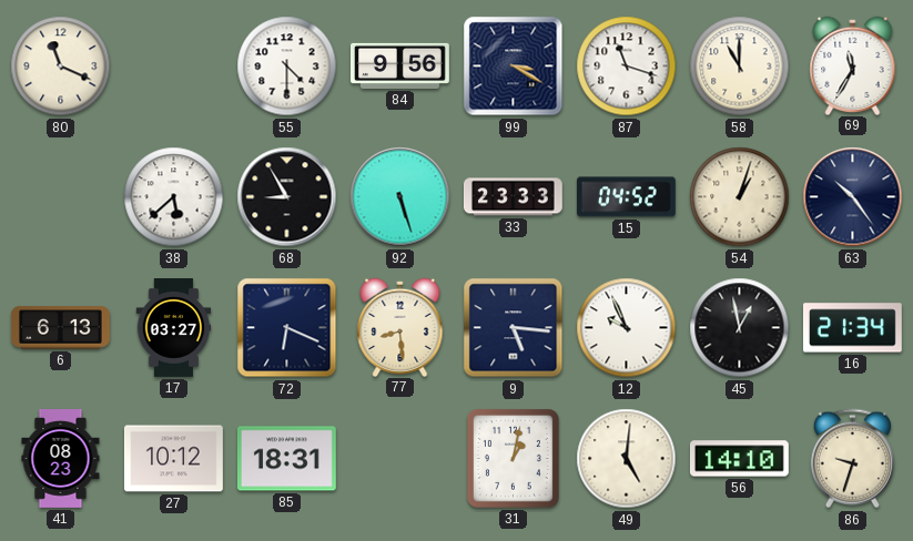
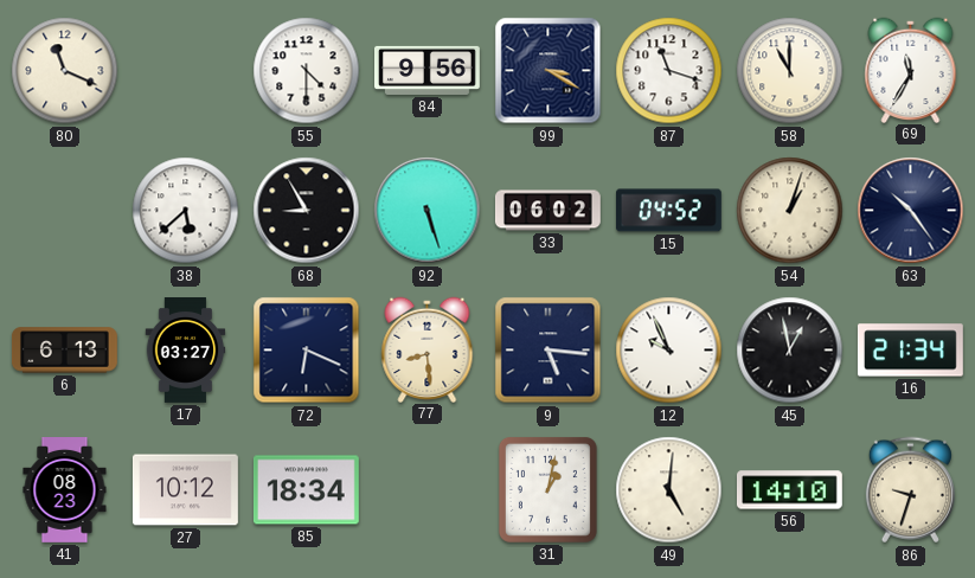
33: 23:33 -> 06:02 (547, 211)
85: 18:31 -> 18:34 (306, 490)
